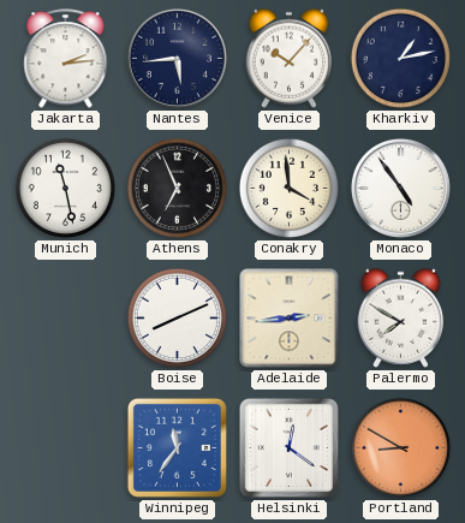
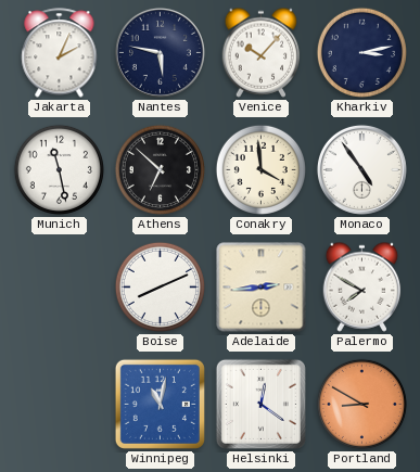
Jakarta: 2:14 -> 2:04 (60, 53)
Nantes: 5:44 -> 5:47 (160, 52)
Kharkiv: 1:13 -> 3:13 (361, 52)
Athens: 6:56 -> 6:52 (160, 169)
Winnipeg: 11:36 -> 11:02 (160, 404)
